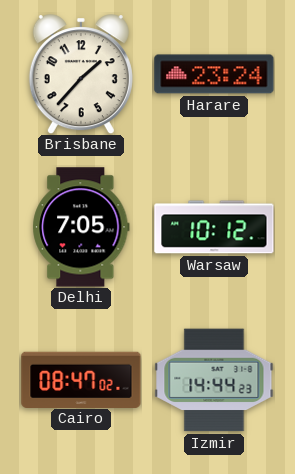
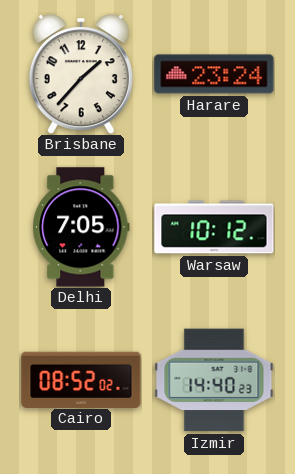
Cairo: 08:47 -> 08:52 (81, 379)
Izmir: 14:44 -> 14:40 (214, 380)
